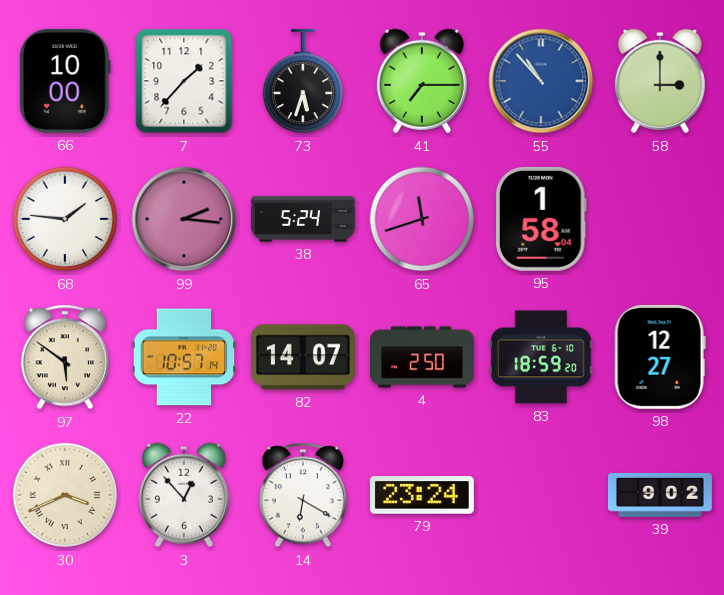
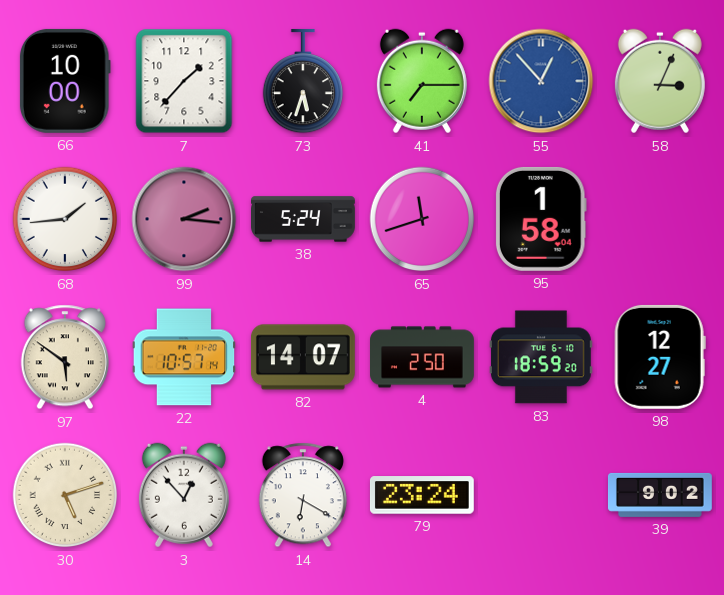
55: 10:53 -> 12:53 (541, 81)
58: 3:00 -> 3:04 (660, 81)
68: 1:46 -> 1:44 (65, 219)
30: 3:41 -> 5:12 (65, 495)
